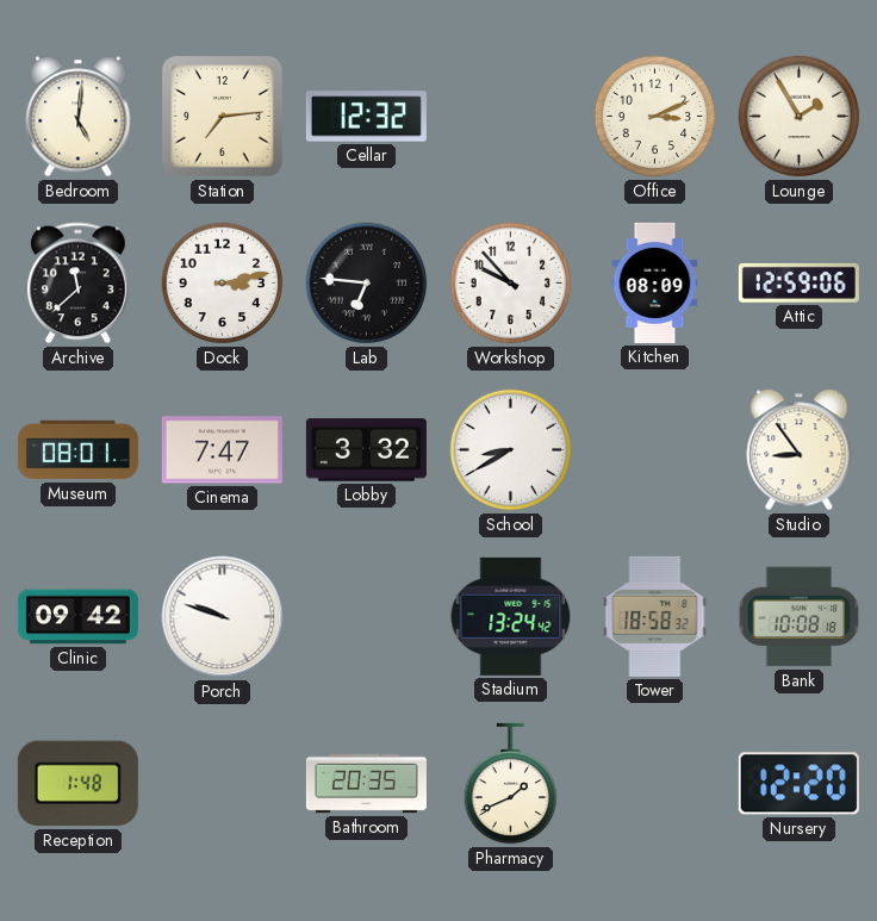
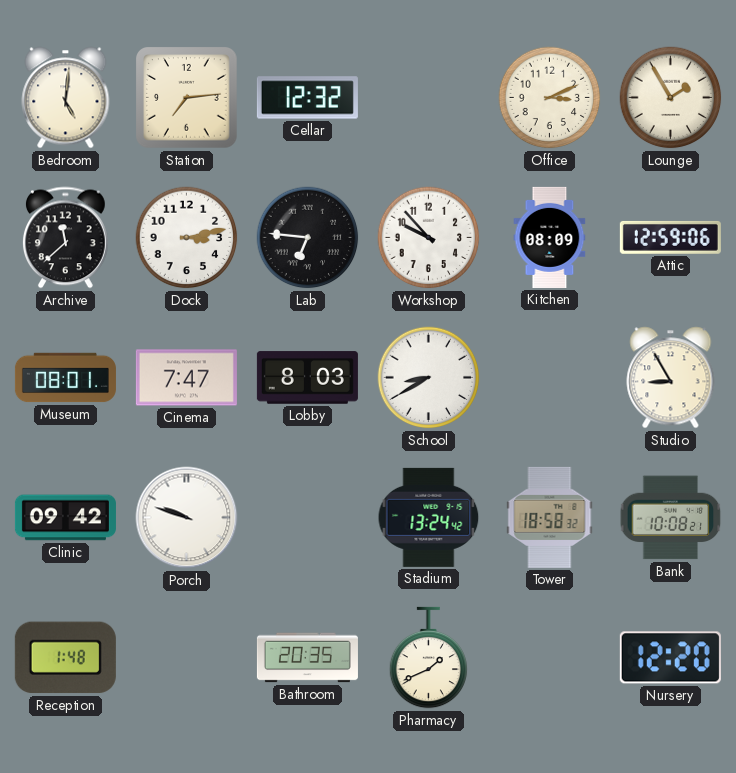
Lobby: 3:32 -> 8:03 (307, 378)
Studio: 8:54 -> 8:55 (671, 378)
Bank: 10:08:18 -> 10:08:21 (671, 518)
